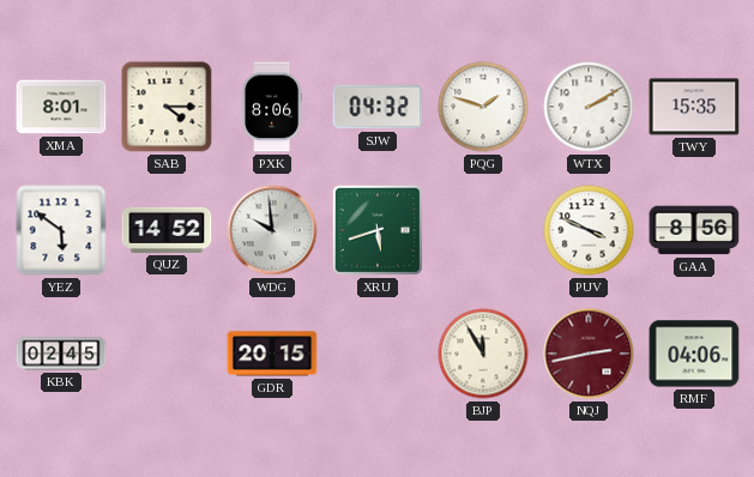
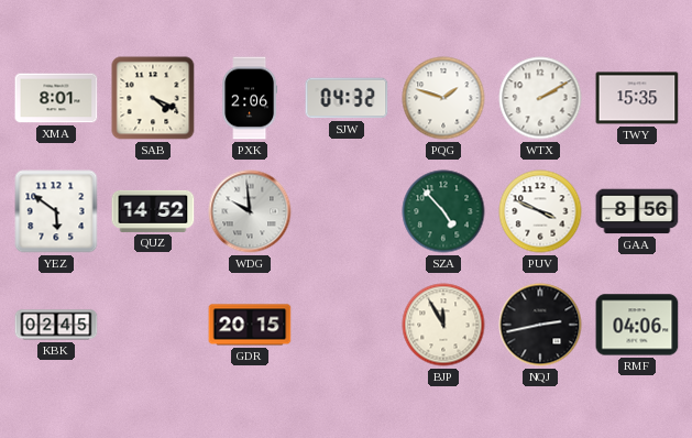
SAB: 4:15 -> 4:19 (153, 98)
PXK: 8:06 -> 2:06 (250, 98)
XRU: 5:42 -> none (378, 230)
SZA: none -> 4:53 (443, 211)
NQJ dial: burgundy -> black (540, 325)
